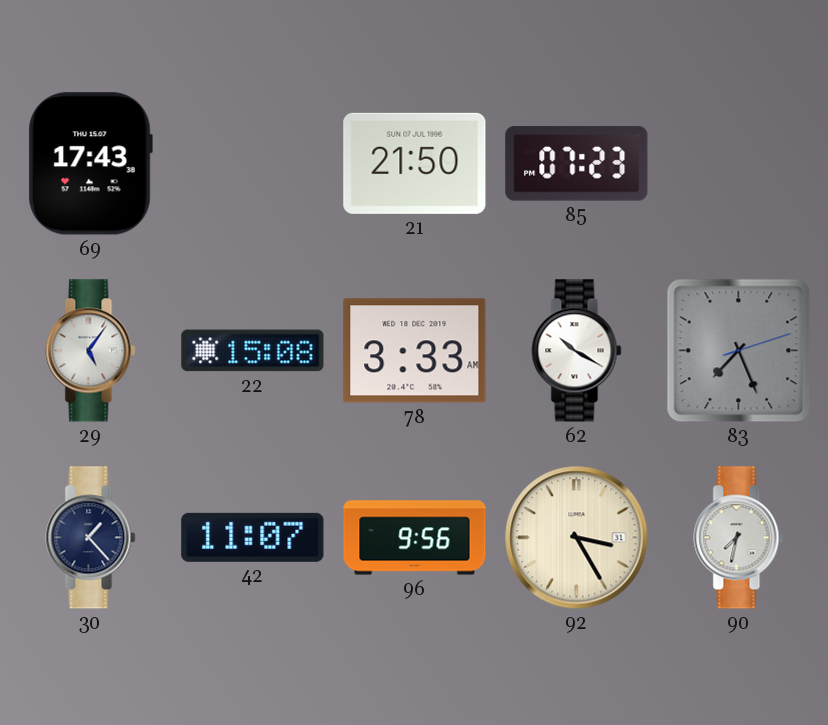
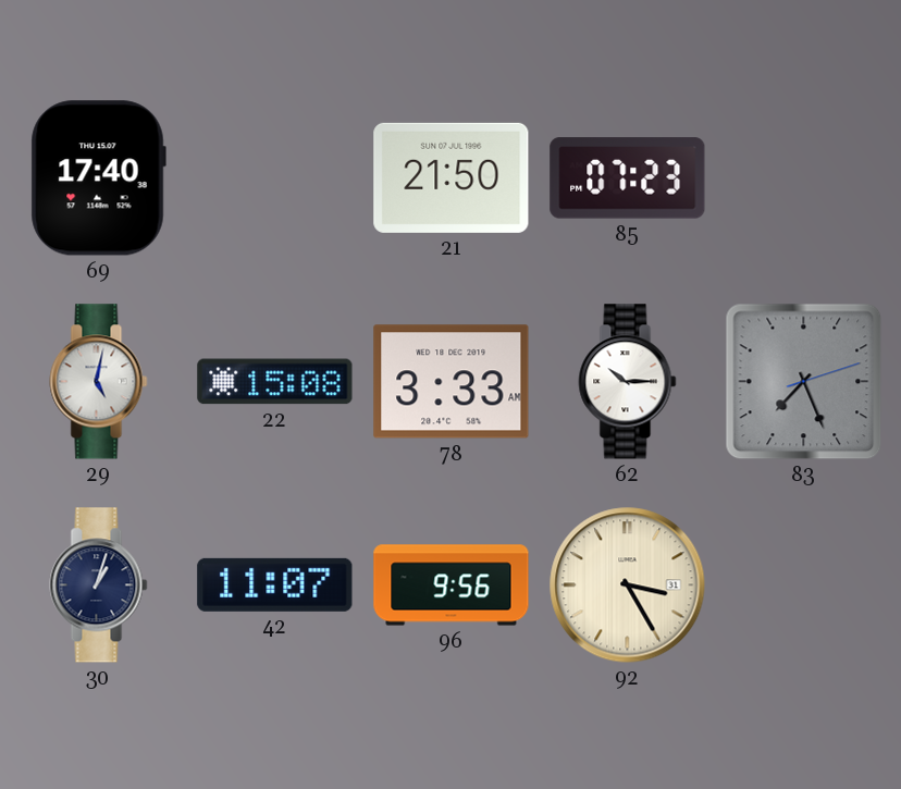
69: 17:43 -> 17:40 (98, 178)
29: 5:06 -> 5:02 (99, 382)
62: 10:20 -> 10:15 (628, 382)
30: 1:23 -> 1:03 (99, 585)
90: 7:32 -> none (739, 538)
